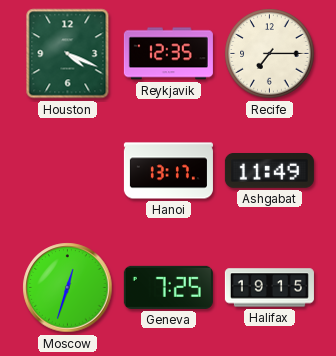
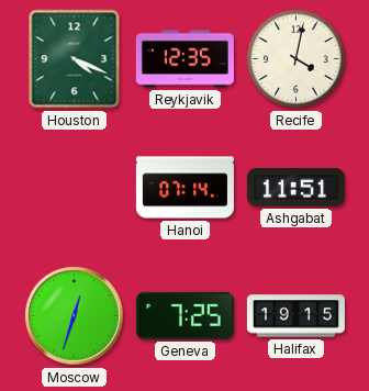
Recife: 7:15 -> 4:02 (297, 59)
Hanoi: 13:17 -> 07:14 (185, 188)
Ashgabat: 11:49 -> 11:51 (295, 187)
